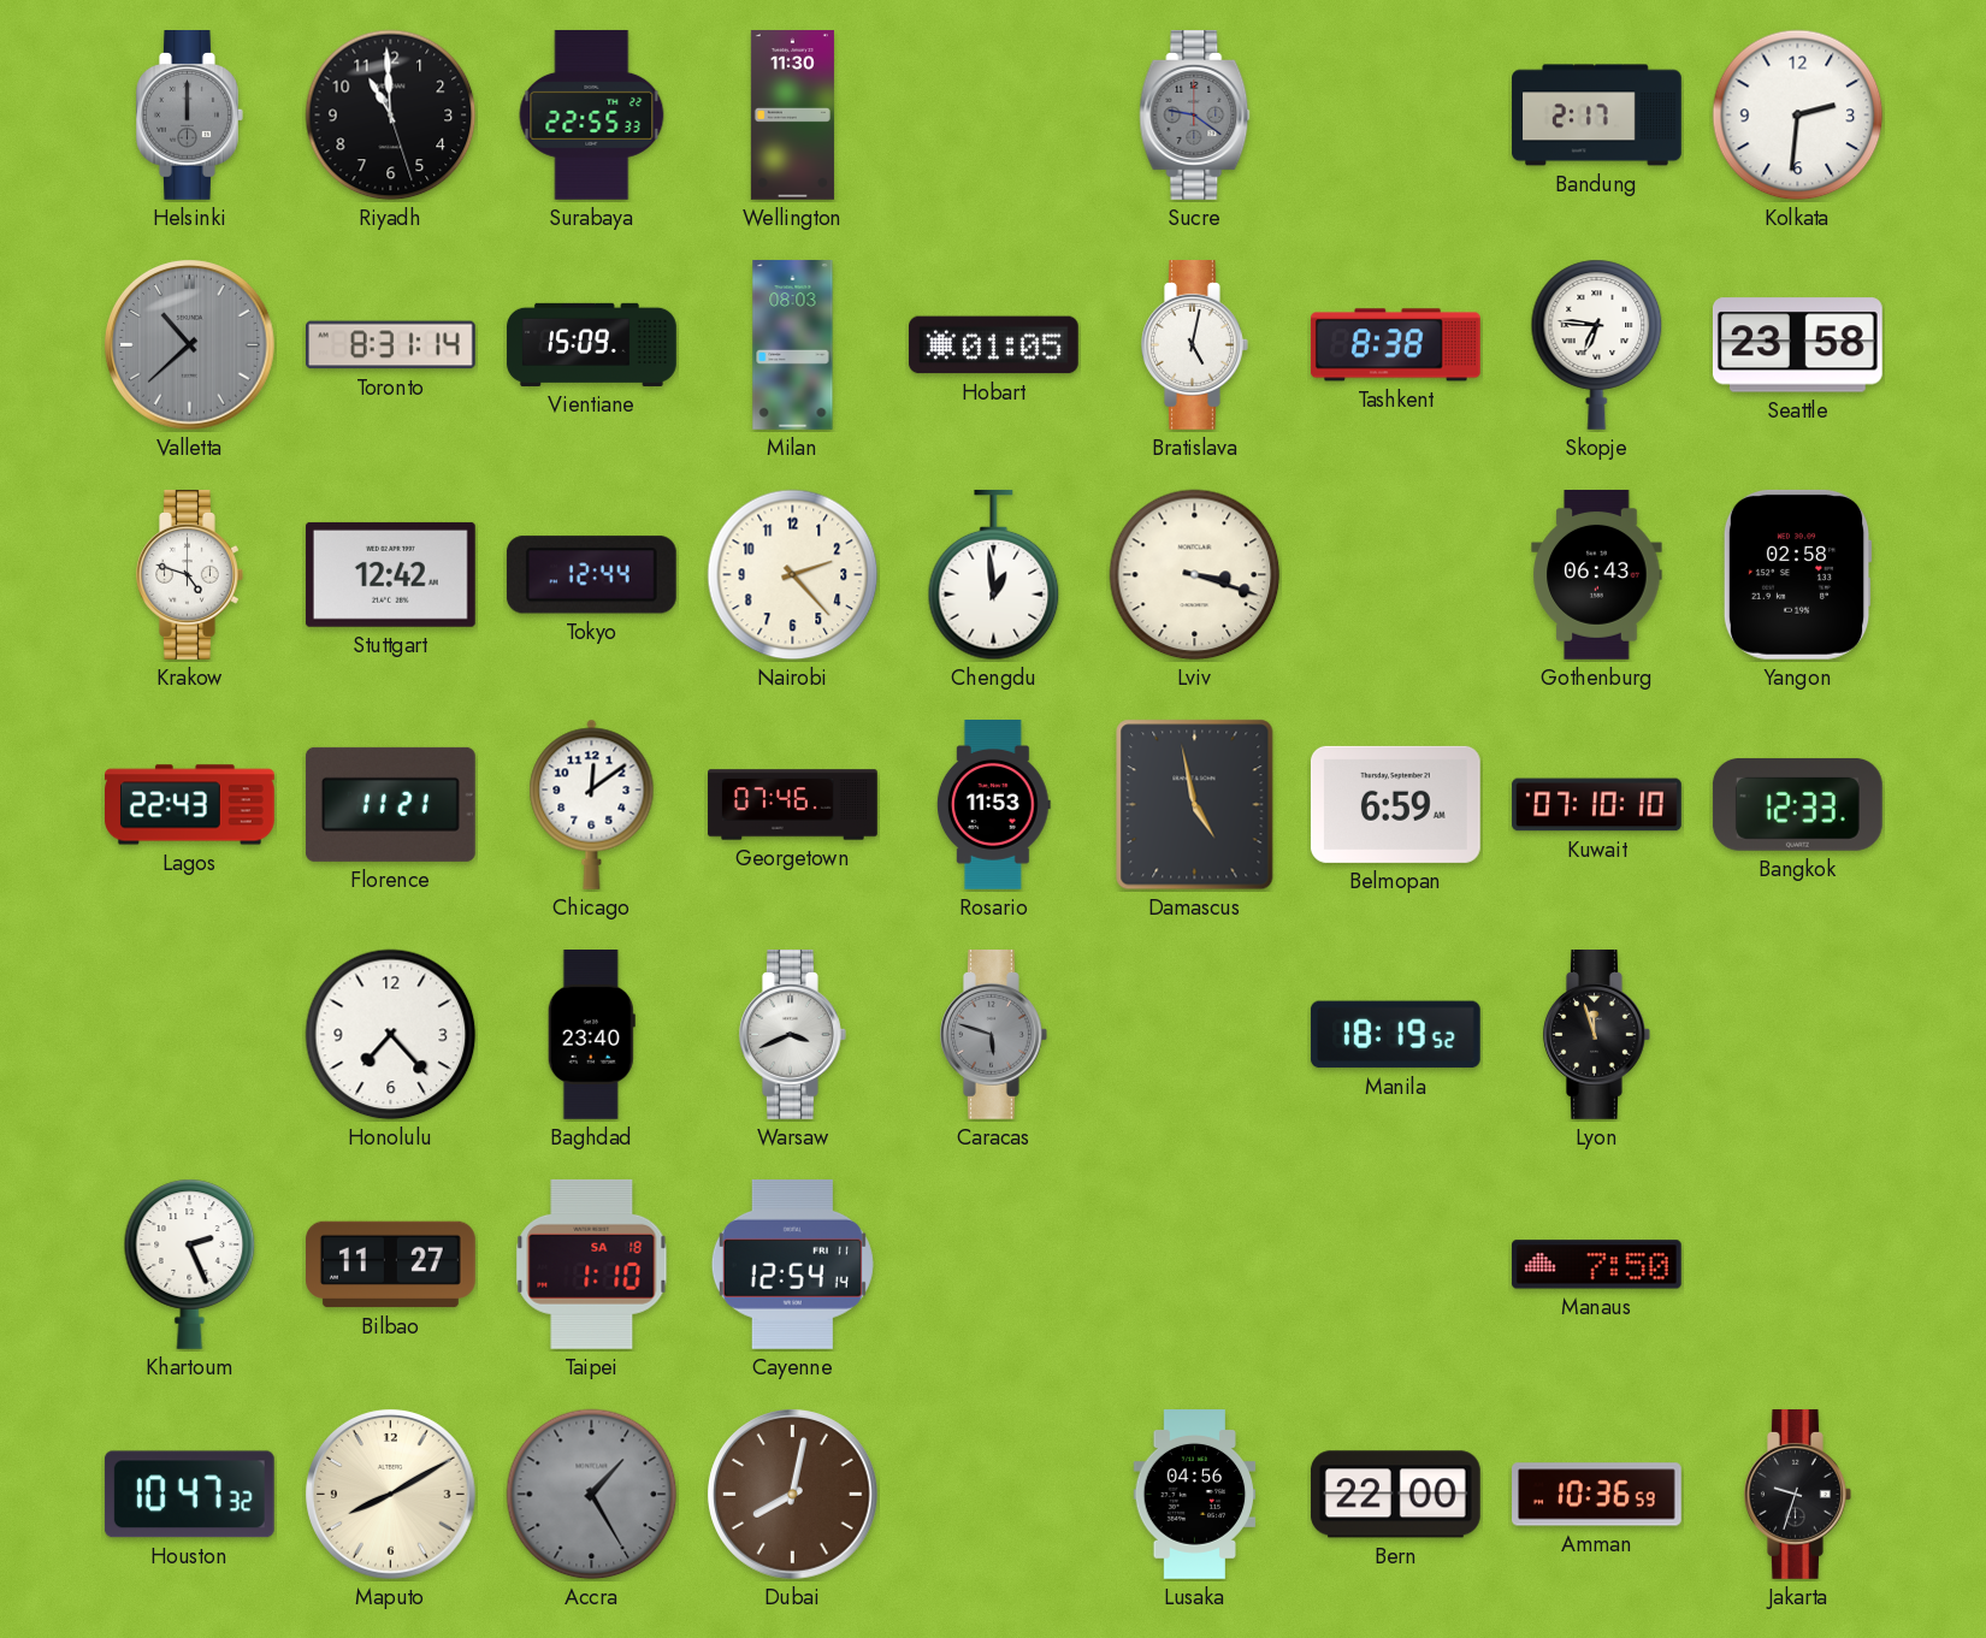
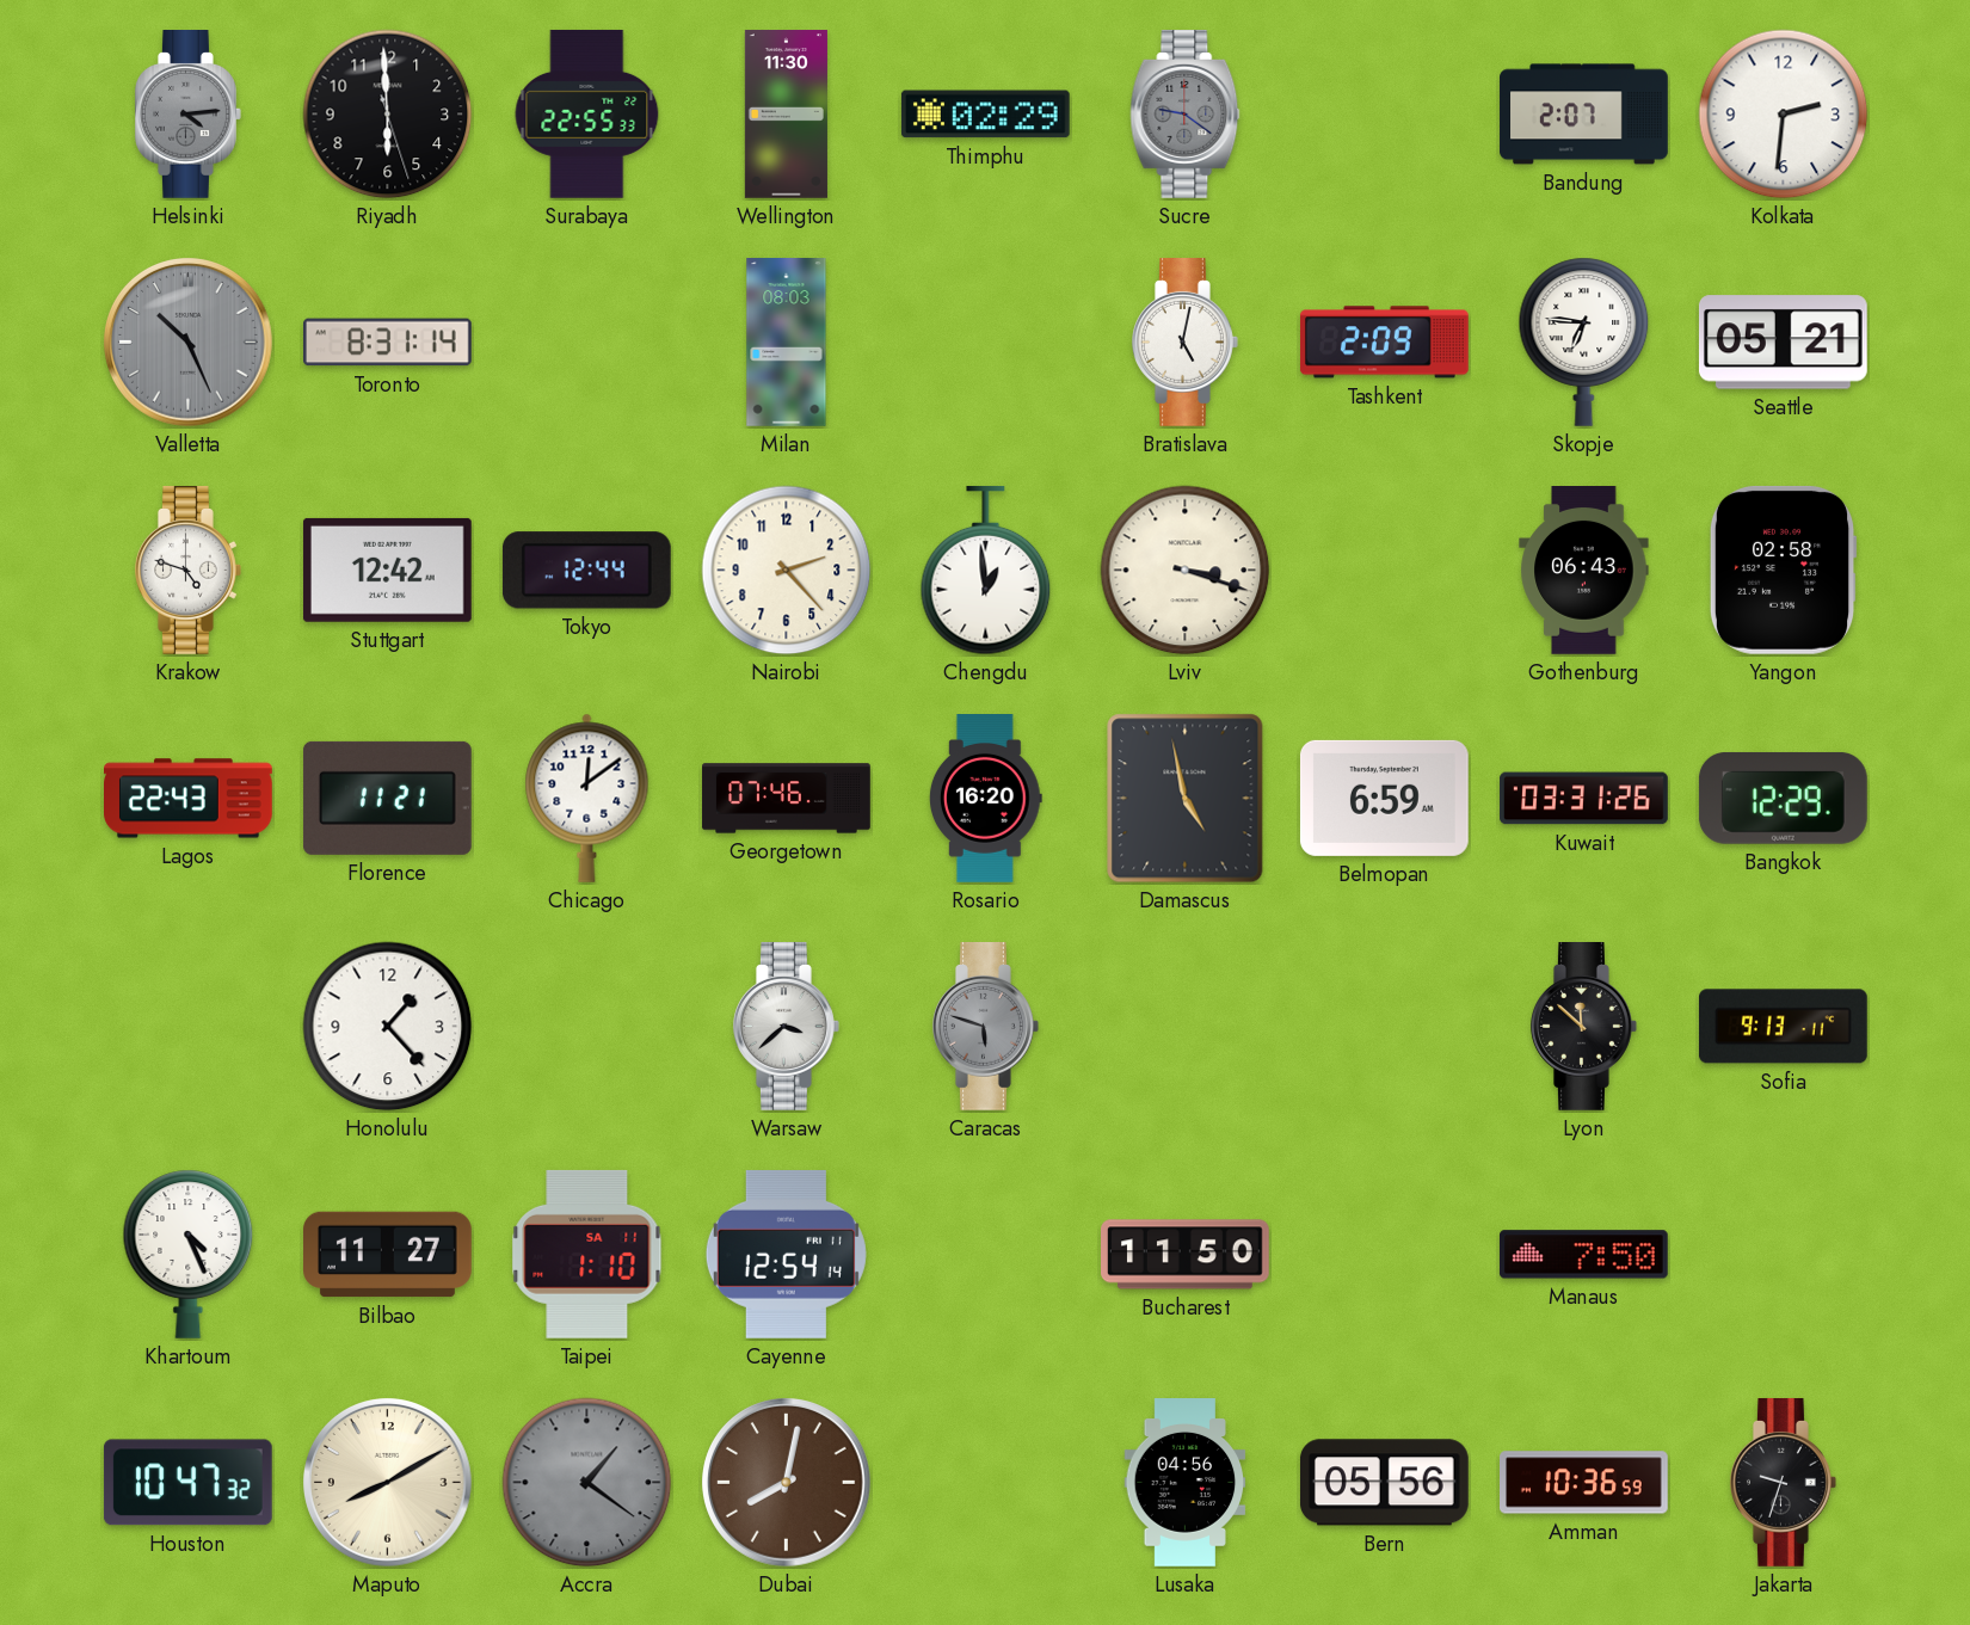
Helsinki: 12:00 -> 4:14 (189, 115)
Riyadh: 10:59 -> 5:59 (388, 115)
Thimphu: none -> 02:29 (985, 115)
Bandung: 2:17 -> 2:07 (1584, 115)
Valletta: 10:38 -> 10:26 (189, 343)
Vientiane: 15:09 -> none (592, 344)
Hobart: 01:05 -> none (994, 345)
Tashkent: 8:38 -> 2:09 (1384, 343)
Seattle: 23:58 -> 05:21 (1783, 343)
Rosario: 11:53 -> 16:20 (985, 799)
Kuwait: 07:10 -> 03:31 (1584, 799)
Bangkok: 12:33 -> 12:29 (1783, 798)
Honolulu: 7:23 -> 1:23 (388, 1027)
Baghdad: 23:40 -> none (591, 1035)
Warsaw: 3:41 -> 3:38 (787, 1027)
Manila: 18:19 -> none (1395, 1035)
Lyon: 11:57 -> 11:52 (1584, 1027)
Sofia: none -> 9:13 (1783, 1027)
Khartoum: 2:26 -> 4:26 (189, 1254)
Taipei date: SA 18 -> SA 11 (587, 1254)
Bucharest: none -> 11:50 (1186, 1255)
Accra: 1:25 -> 1:21 (587, 1483)
Bern: 22:00 -> 05:56 (1384, 1483)
